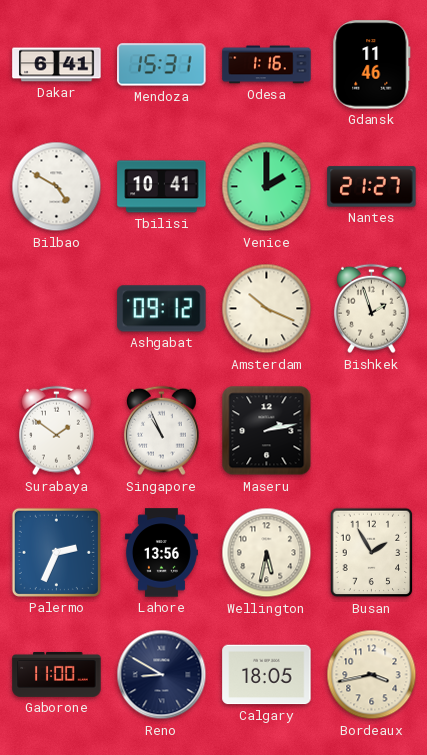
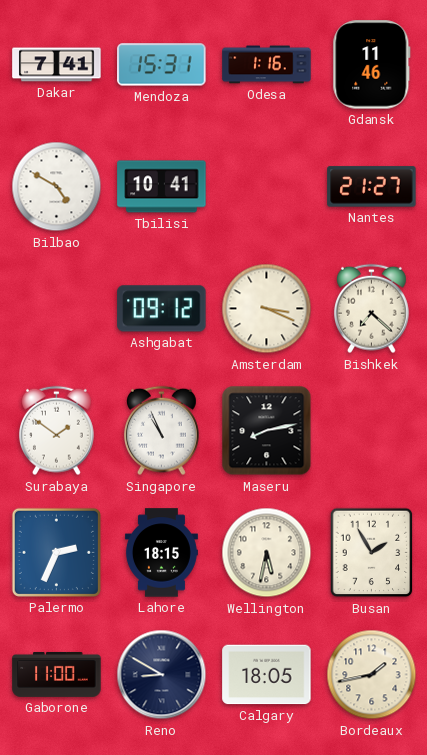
Dakar: 6:41 -> 7:41 (57, 65)
Venice: 2:00 -> none (267, 187)
Amsterdam: 10:19 -> 3:19 (267, 309)
Bishkek: 1:57 -> 7:22 (371, 309)
Maseru: 2:13 -> 8:13 (267, 431)
Lahore: 13:56 -> 18:15 (161, 553)
Bordeaux: 3:43 -> 1:43 (372, 675)
